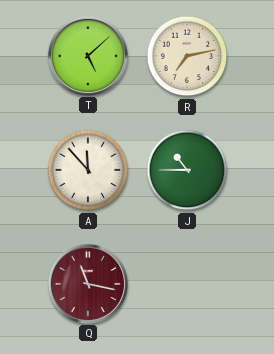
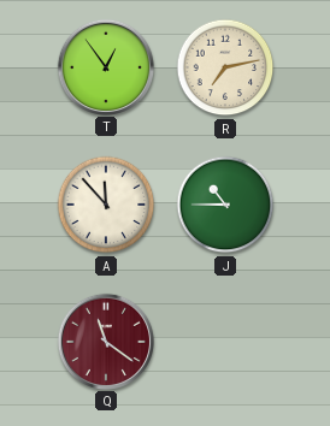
T: 5:08 -> 12:54 (105, 66)
Q: 11:17 -> 11:21 (105, 341)
